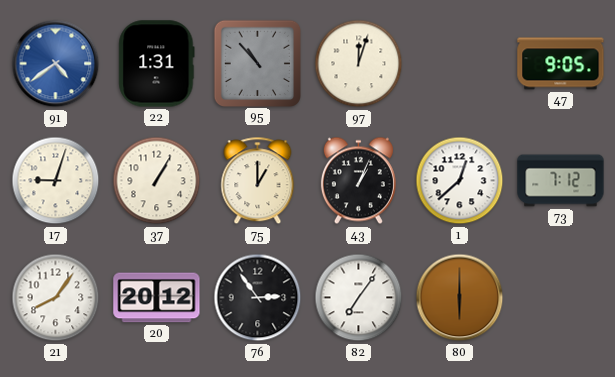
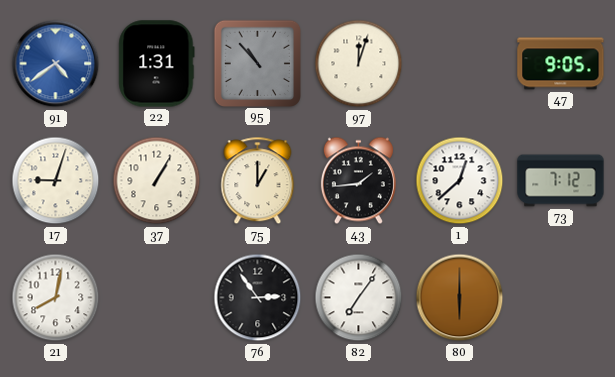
43: 1:04 -> 1:44 (358, 181)
21: 8:06 -> 8:02 (56, 298)
20: 20:12 -> none (157, 298)
